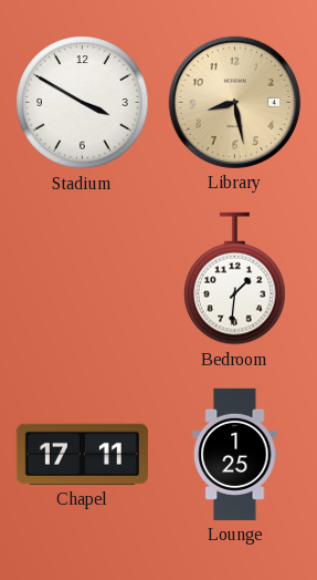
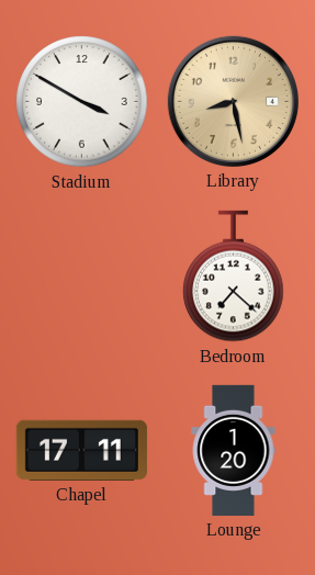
Bedroom: 1:31 -> 7:22 (234, 277)
Lounge: 1:25 -> 1:20 (234, 450)
